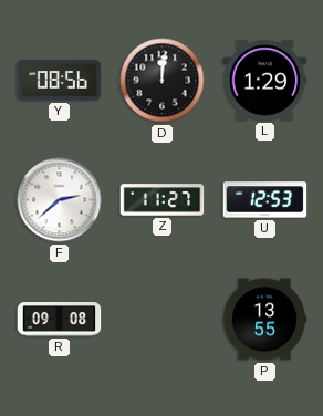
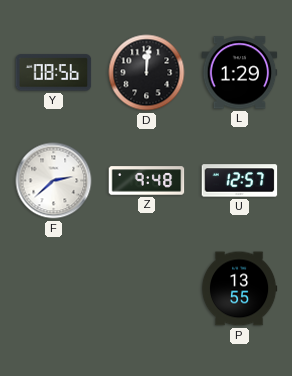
Z: 11:27 -> 9:48 (147, 181)
U: 12:53 -> 12:57 (240, 181)
R: 09:08 -> none (60, 320)
